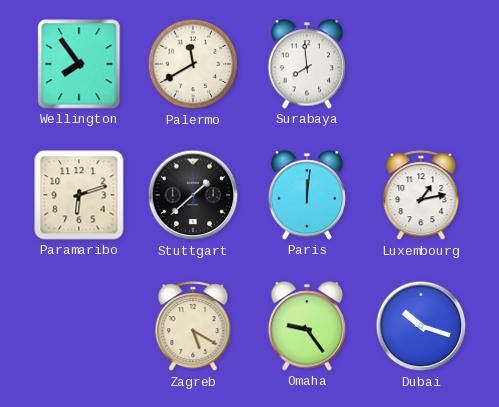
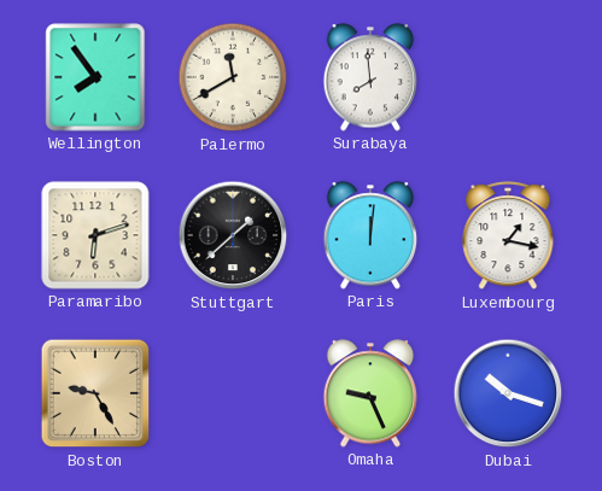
Luxembourg: 1:13 -> 1:17 (508, 236)
Boston: none -> 9:25 (95, 393)
Zagreb: 5:20 -> none (193, 327)
Omaha: 9:24 -> 9:26 (370, 393)
